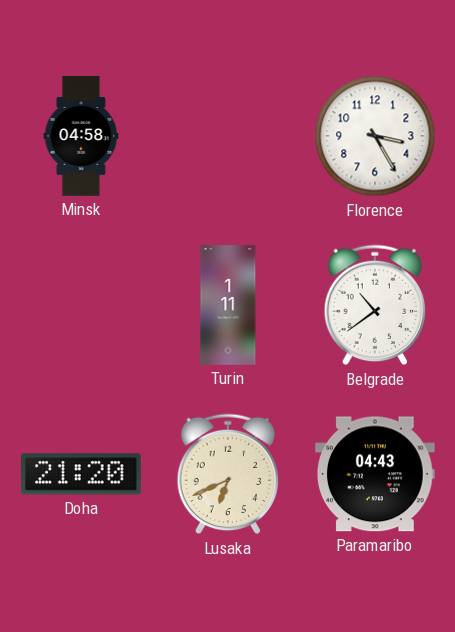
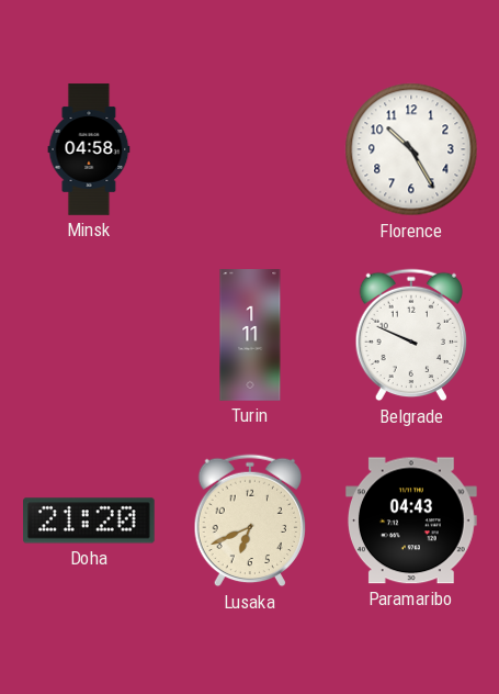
Florence: 3:25 -> 10:25 (411, 149)
Belgrade: 10:39 -> 9:49 (411, 335)
